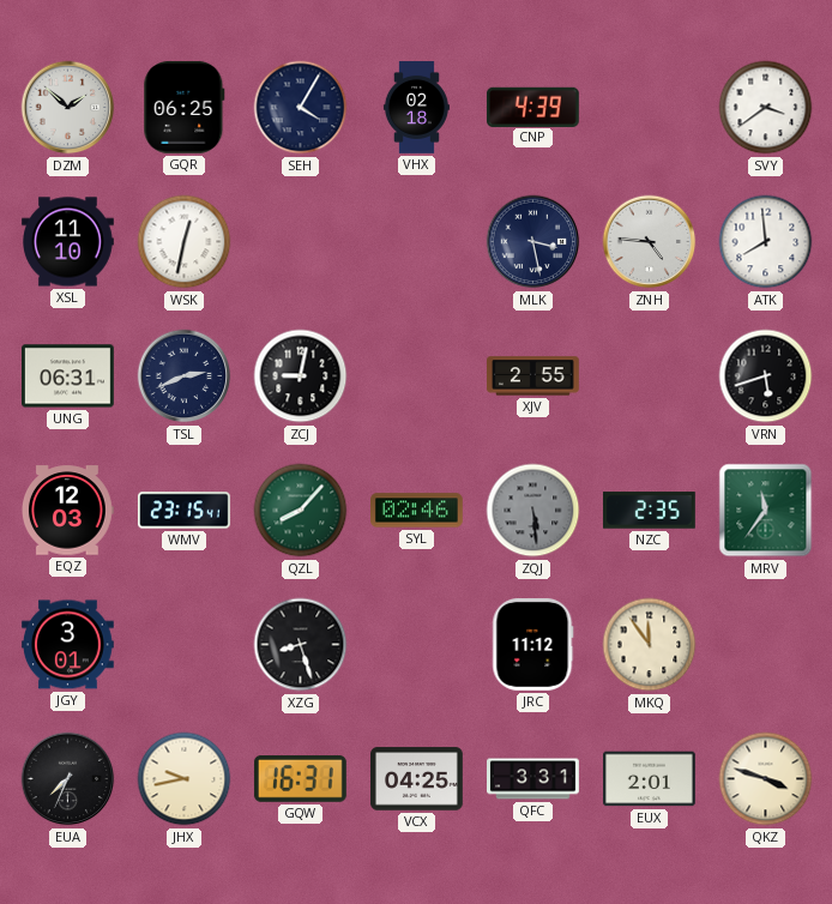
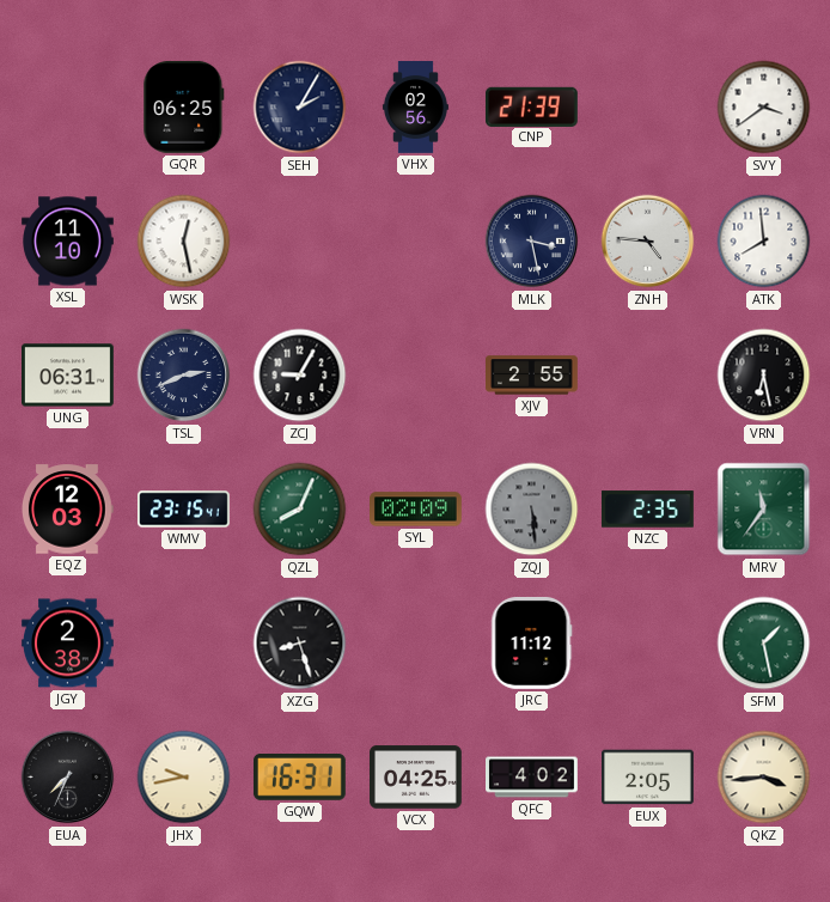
DZM: 1:52 -> none (68, 108)
SEH: 4:05 -> 2:05 (300, 108)
VHX: 02:18 -> 02:56 (415, 108)
CNP: 4:39 -> 21:39 (531, 106)
WSK: 12:32 -> 12:28 (184, 242)
ZCJ: 9:02 -> 9:05 (300, 376)
VRN: 5:42 -> 6:28 (764, 376)
QZL: 8:07 -> 8:04 (300, 510)
SYL: 02:46 -> 02:09 (416, 510)
JGY: 3:01 -> 2:38 (68, 644)
MKQ: 11:54 -> none (650, 645)
SFM: none -> 1:28 (764, 644)
QFC: 3:31 -> 4:02 (532, 778)
EUX: 2:01 -> 2:05 (648, 778)
QKZ: 3:48 -> 3:44 (764, 778)
